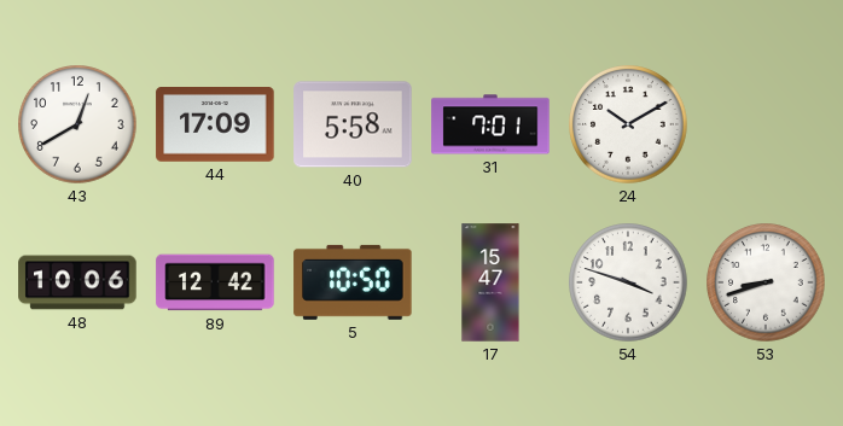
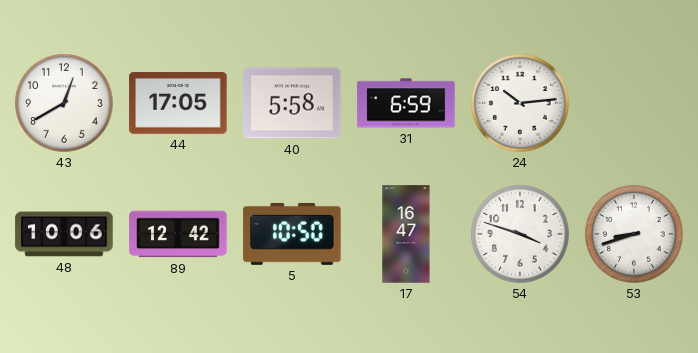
44: 17:09 -> 17:05 (178, 104)
31: 7:01 -> 6:59 (406, 103)
24: 10:10 -> 10:14 (520, 103)
17: 15:47 -> 16:47 (406, 234)
